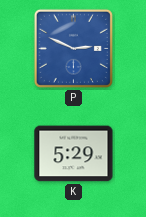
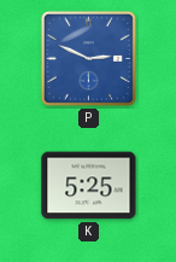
K: 5:29 -> 5:25 (89, 186)
